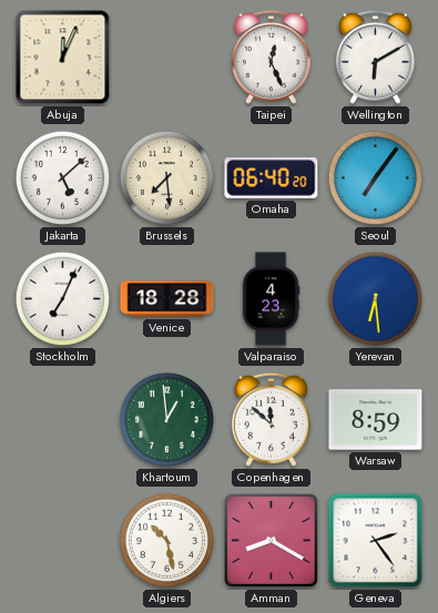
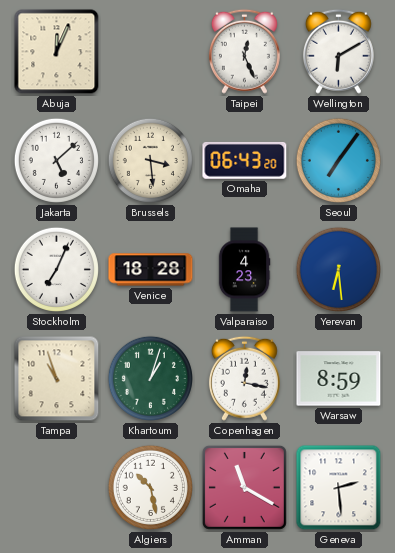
Brussels: 7:29 -> 3:29 (150, 160)
Omaha: 06:40 -> 06:43 (245, 161)
Tampa: none -> 10:57 (57, 379)
Khartoum: 12:59 -> 1:03 (150, 378)
Copenhagen: 11:52 -> 12:17 (244, 378)
Amman: 8:20 -> 11:20 (244, 487)
Geneva: 2:24 -> 2:29 (339, 488)
